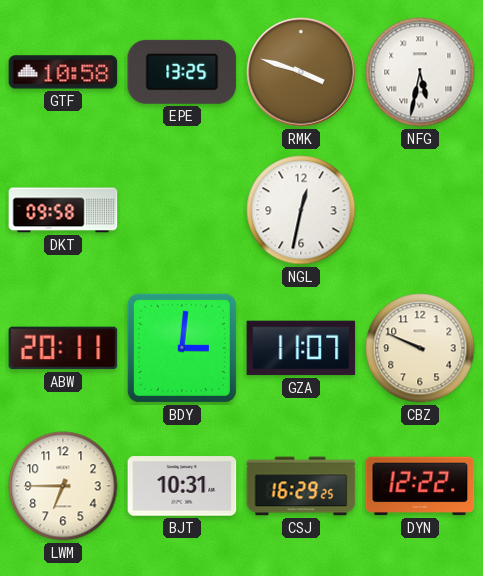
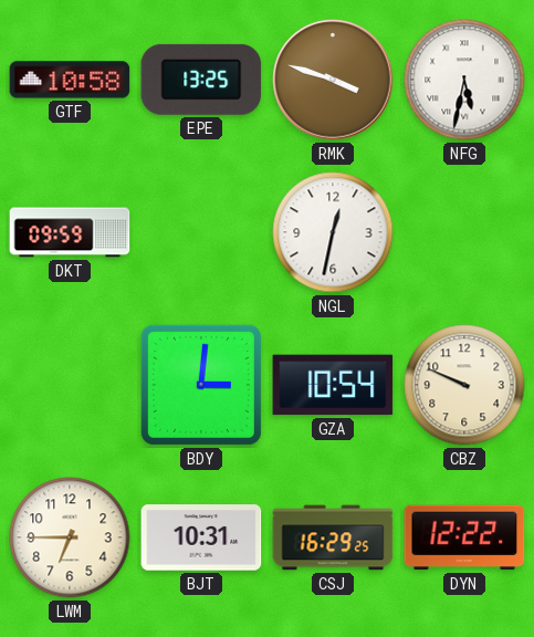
DKT: 09:58 -> 09:59 (70, 232)
ABW: 20:11 -> none (63, 348)
GZA: 11:07 -> 10:54 (333, 385)
